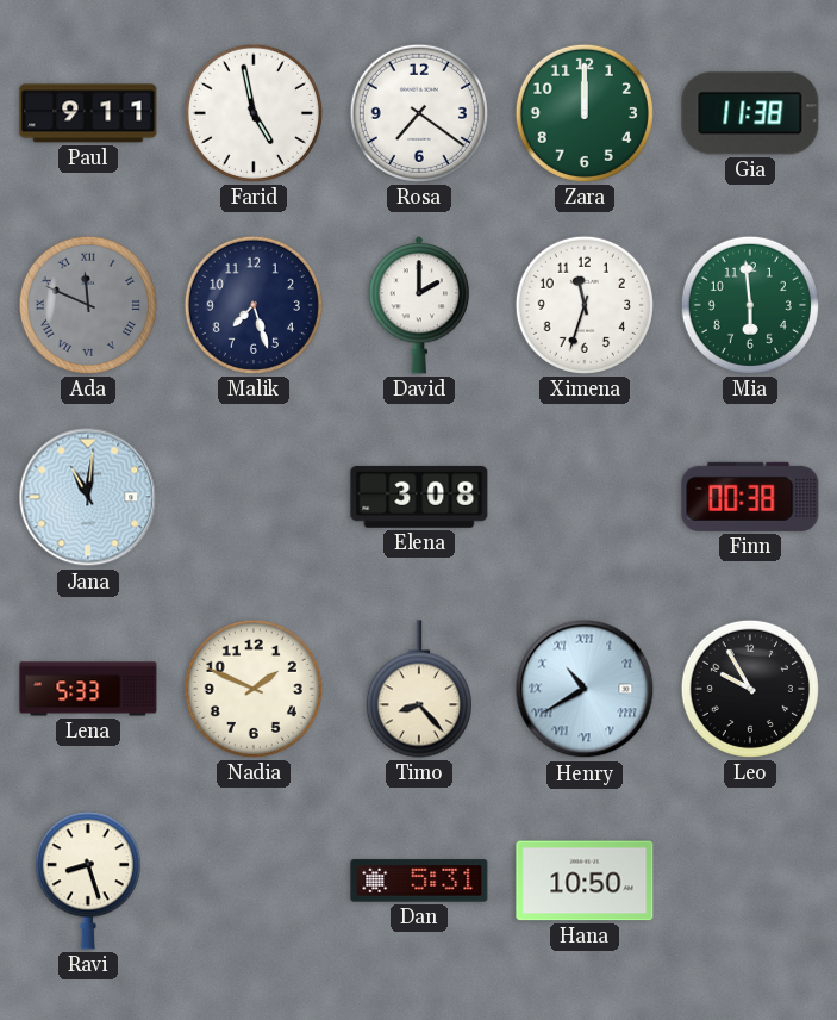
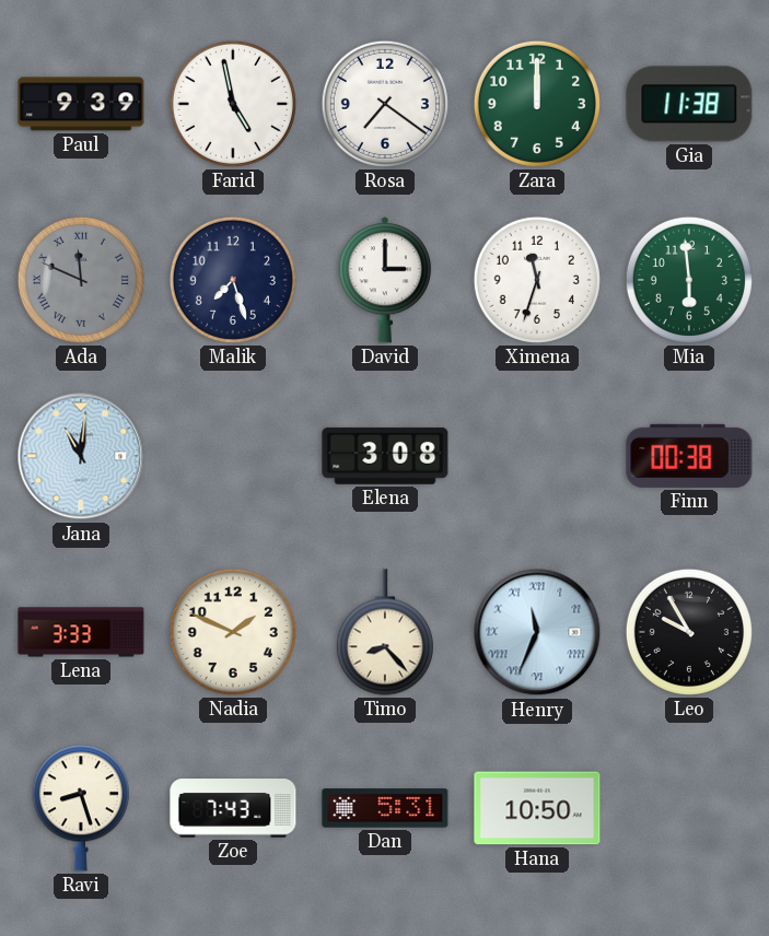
Paul: 9:11 -> 9:39 (81, 104)
David: 2:00 -> 3:00 (385, 280)
Lena: 5:33 -> 3:33 (81, 632)
Henry: 10:40 -> 11:34 (537, 632)
Zoe: none -> 7:43 (233, 808)
